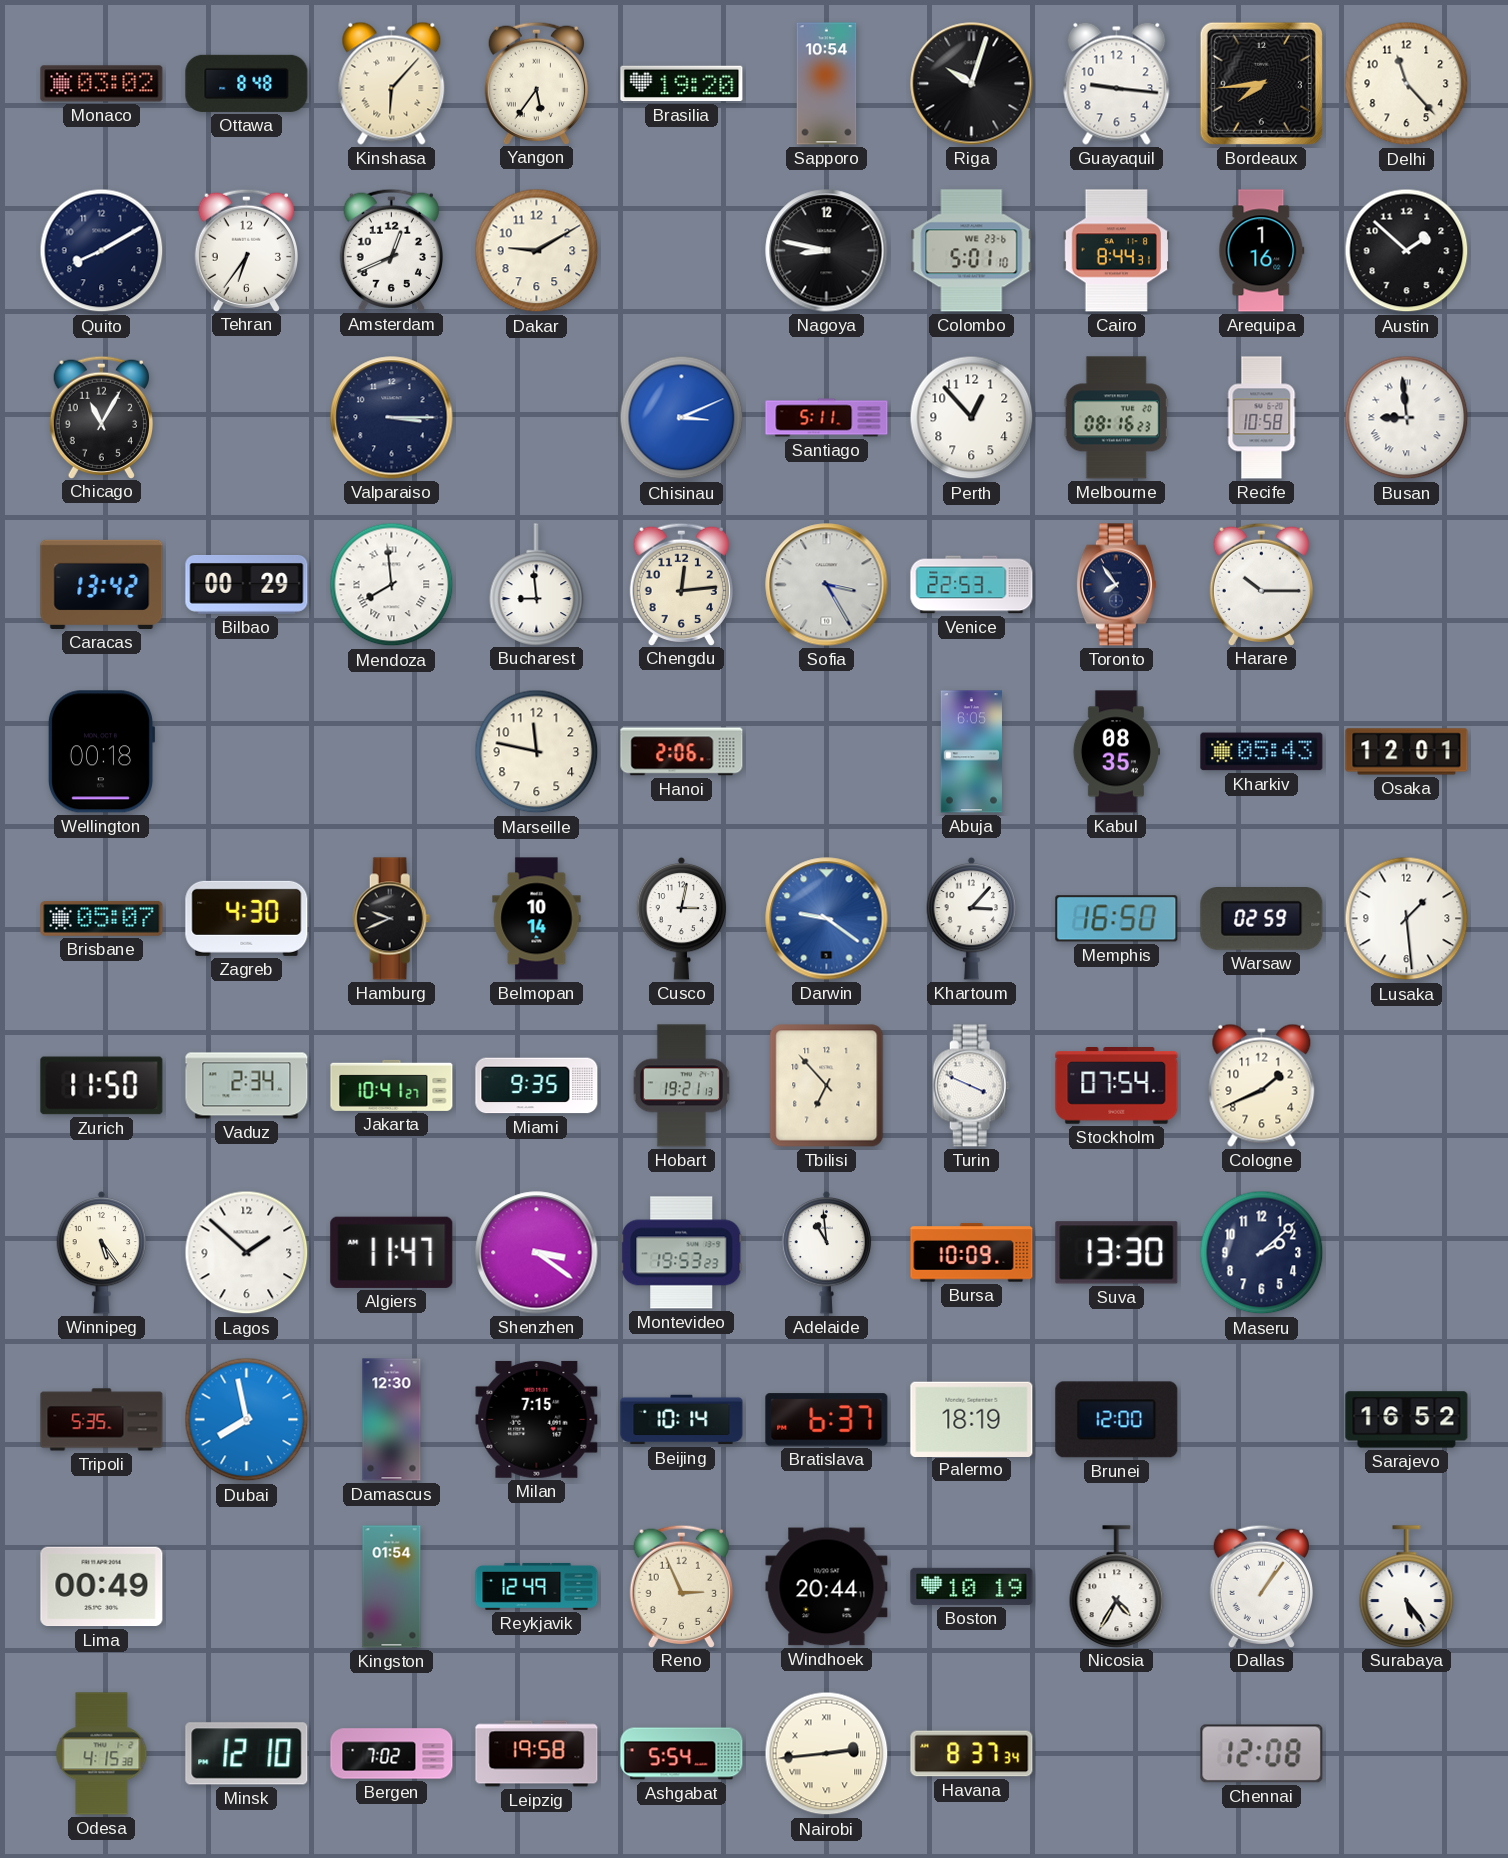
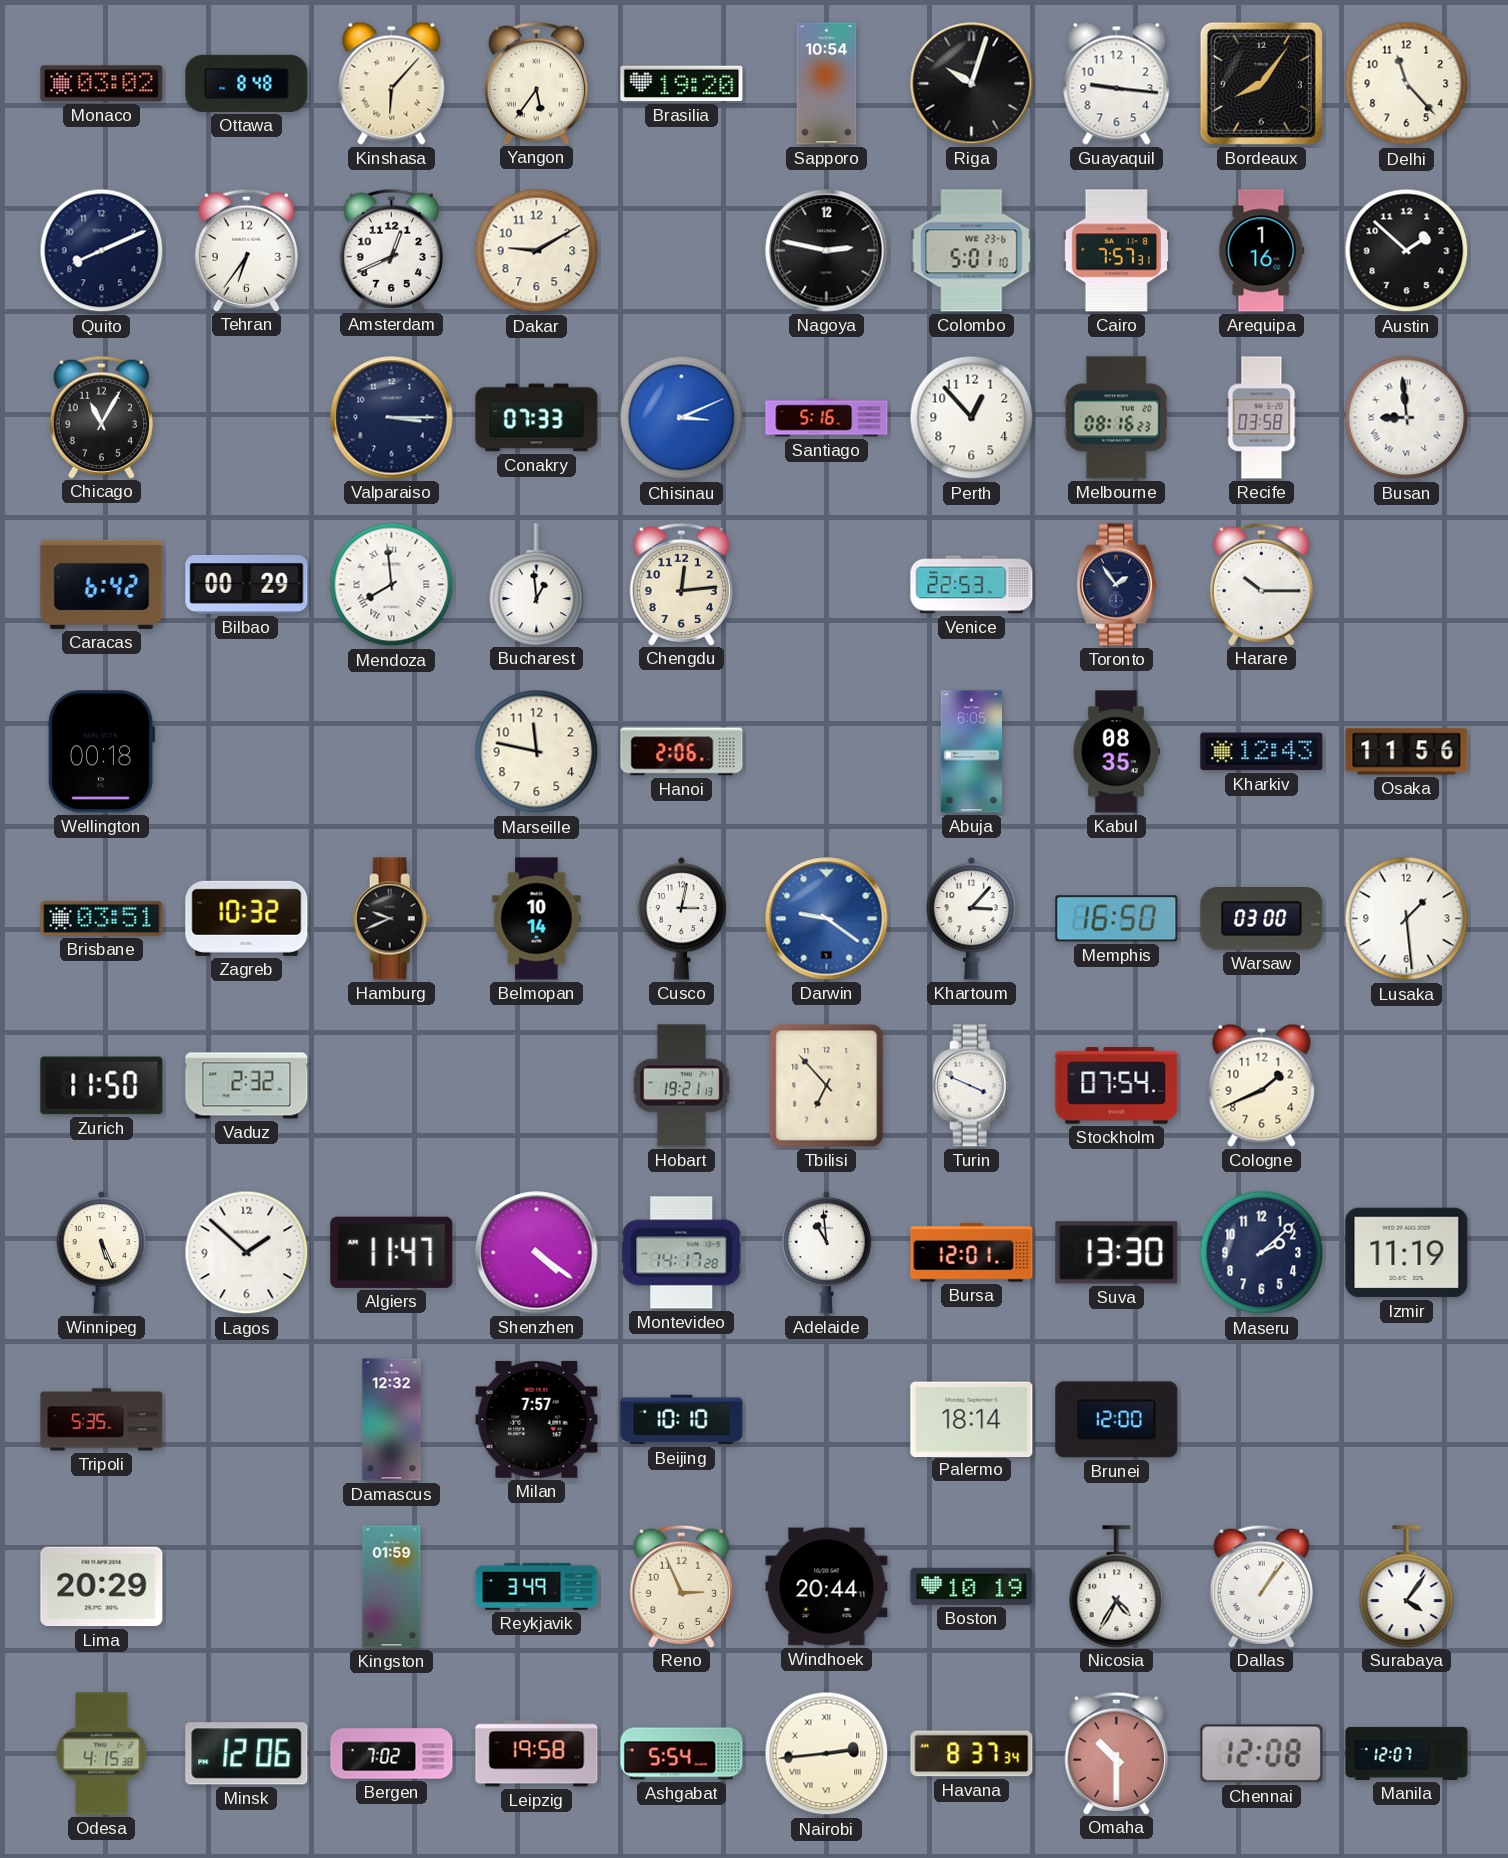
Bordeaux: 7:44 -> 8:06 (1261, 83)
Quito: 8:10 -> 8:11 (102, 251)
Nagoya: 8:47 -> 2:47 (827, 251)
Cairo: 8:44 -> 7:57 (1116, 251)
Conakry: none -> 07:33 (537, 418)
Santiago: 5:11 -> 5:16 (827, 418)
Recife: 10:58 -> 03:58 (1262, 418)
Caracas: 13:42 -> 6:42 (102, 584)
Bucharest: 8:59 -> 12:59 (537, 584)
Sofia: 3:25 -> none (827, 585)
Toronto: 7:54 -> 1:54 (1116, 585)
Kharkiv: 05:43 -> 12:43 (1262, 752)
Osaka: 12:01 -> 11:56 (1407, 752)
Brisbane: 05:07 -> 03:51 (102, 918)
Zagreb: 4:30 -> 10:32 (247, 918)
Warsaw: 02:59 -> 03:00 (1262, 919)
Vaduz: 2:34 -> 2:32 (247, 1086)
Jakarta: 10:41 -> none (392, 1085)
Miami: 9:35 -> none (537, 1086)
Winnipeg: 5:24 -> 5:26 (102, 1252)
Shenzhen: 3:21 -> 4:21 (537, 1253)
Montevideo: 19:53 -> 14:17 (682, 1253)
Bursa: 10:09 -> 12:01 (972, 1253)
Izmir: none -> 11:19 (1407, 1253)
Dubai: 7:58 -> none (247, 1420)
Damascus: 12:30 -> 12:32 (392, 1420)
Milan: 7:15 -> 7:57 (537, 1419)
Beijing: 10:14 -> 10:10 (682, 1420)
Bratislava: 6:37 -> none (827, 1420)
Palermo: 18:19 -> 18:14 (972, 1419)
Sarajevo: 16:52 -> none (1407, 1420)
Lima: 00:49 -> 20:29 (102, 1587)
Kingston: 01:54 -> 01:59 (392, 1587)
Reykjavik: 12:49 -> 3:49 (537, 1586)
Surabaya: 5:24 -> 4:06 (1407, 1586)
Minsk: 12:10 -> 12:06 (247, 1754)
Omaha: none -> 10:30 (1116, 1753)
Manila: none -> 12:07 (1407, 1753)
